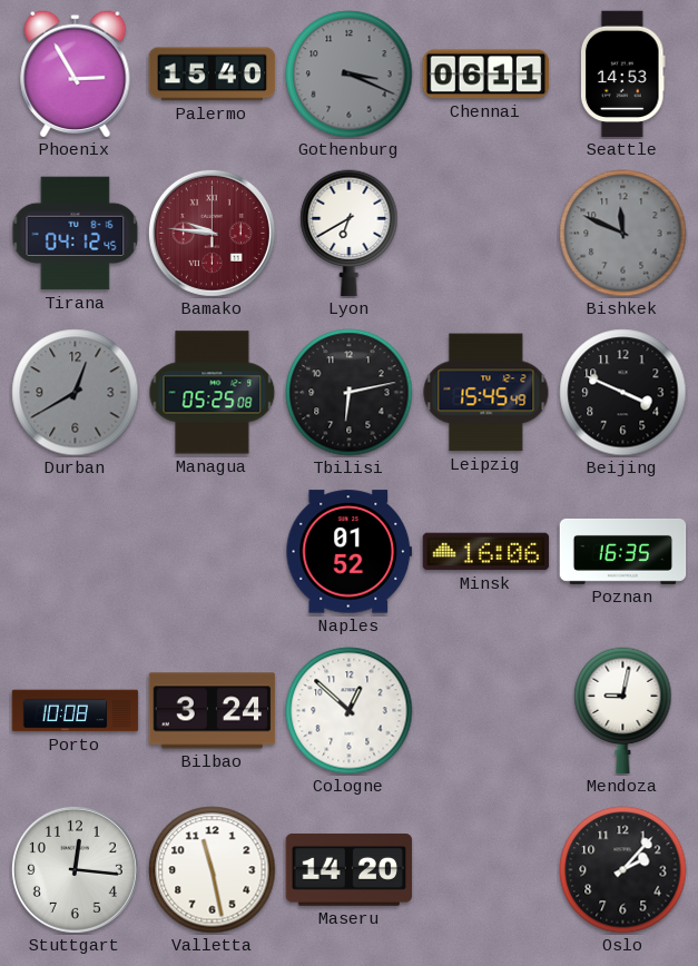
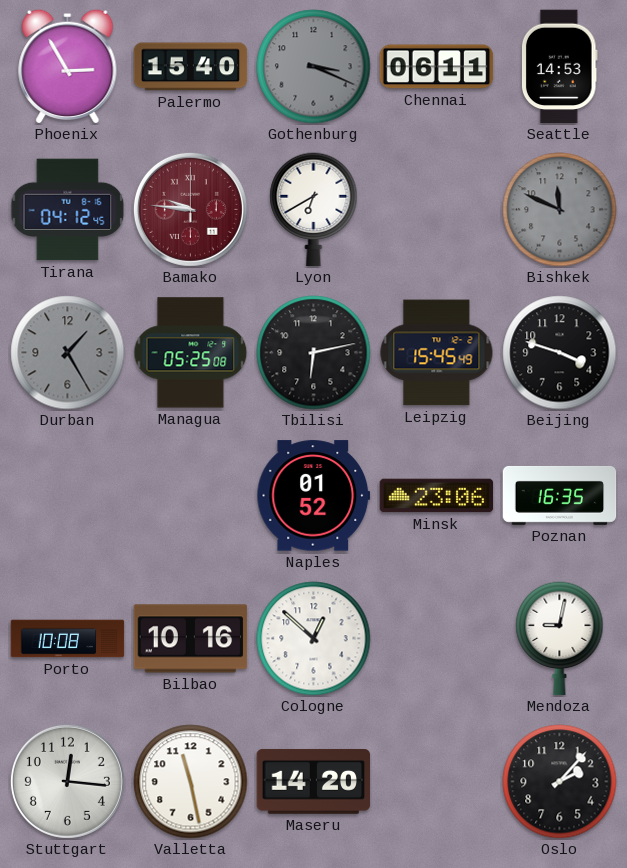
Durban: 12:40 -> 1:25 (68, 353)
Beijing: 3:49 -> 3:48 (560, 353)
Minsk: 16:06 -> 23:06 (437, 496)
Bilbao: 3:24 -> 10:16 (191, 639)
